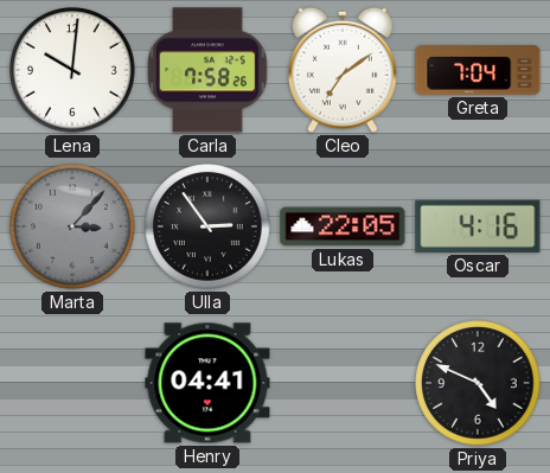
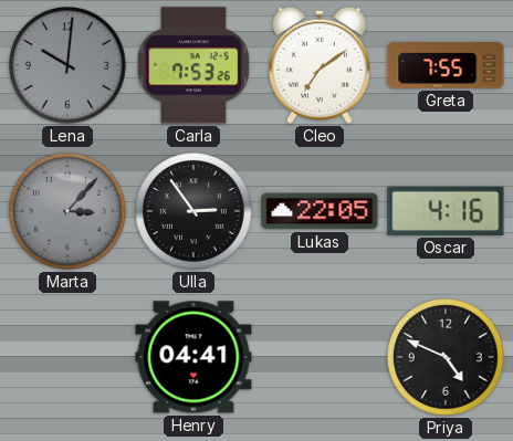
Lena dial: white -> grey (67, 65)
Carla: 7:58 -> 7:53 (193, 65)
Greta: 7:04 -> 7:55 (446, 65)
